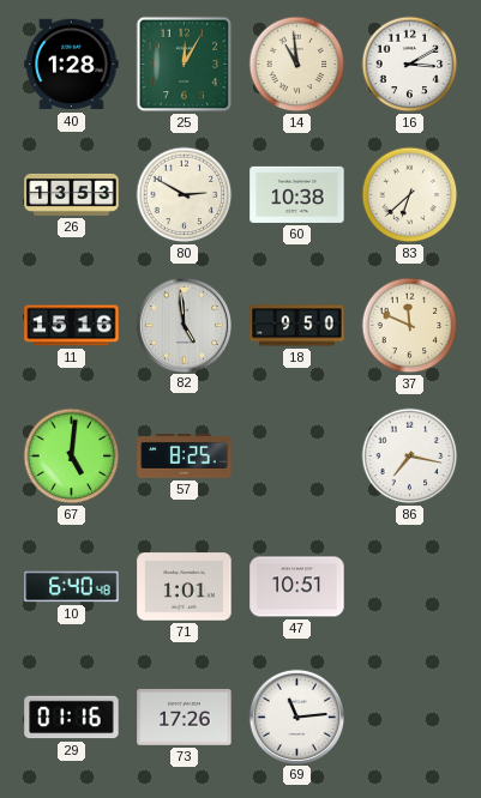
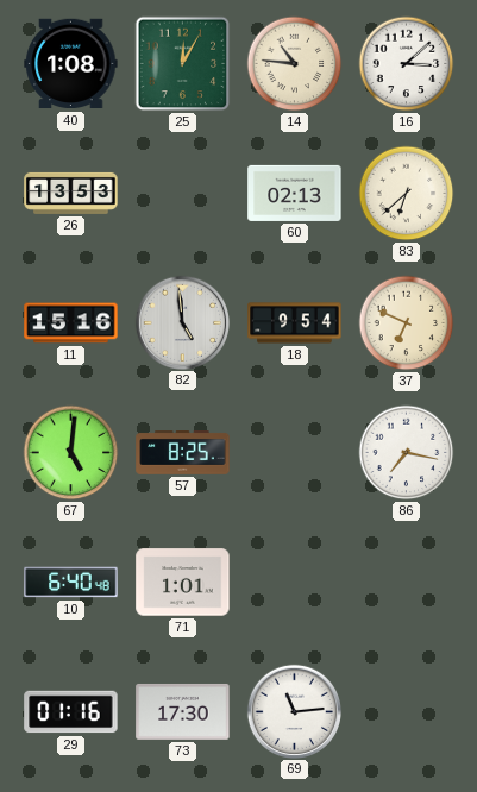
40: 1:28 -> 1:08 (71, 64)
14: 10:59 -> 10:46 (295, 64)
16: 3:10 -> 3:08 (407, 64)
80: 2:50 -> none (185, 195)
60: 10:38 -> 02:13 (295, 193)
18: 9:50 -> 9:54 (295, 323)
37: 11:49 -> 6:49 (407, 323)
47: 10:51 -> none (297, 587)
73: 17:26 -> 17:30 (183, 711)
